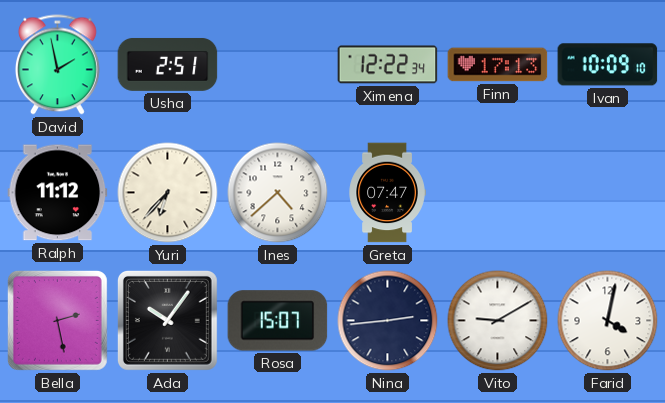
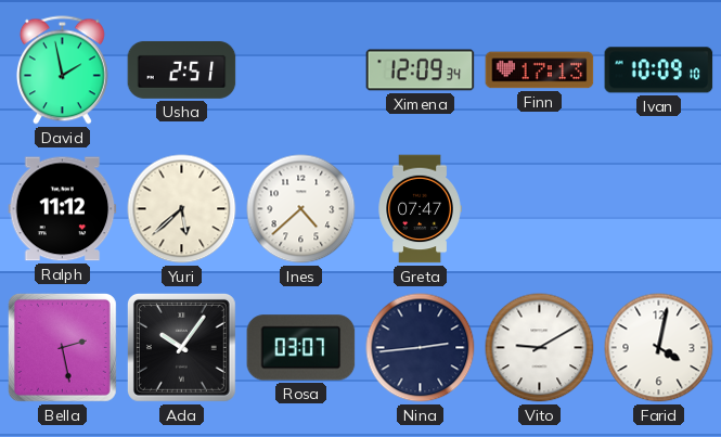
Ximena: 12:22 -> 12:09 (421, 70)
Yuri: 6:37 -> 5:38 (182, 209)
Rosa: 15:07 -> 03:07 (301, 348)
